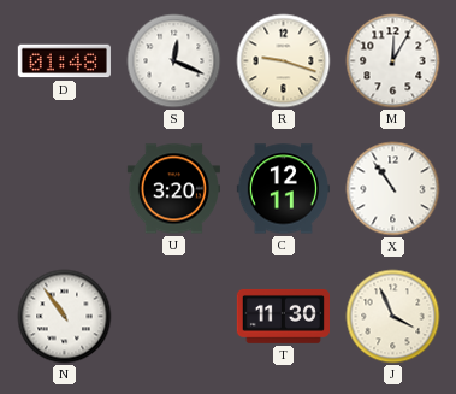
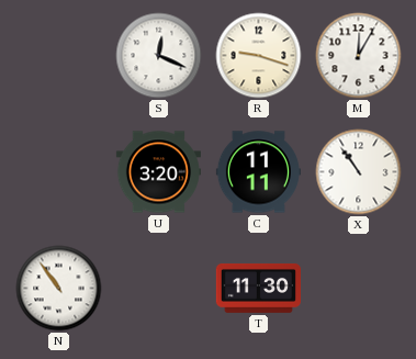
D: 01:48 -> none (64, 61)
C: 12:11 -> 11:11 (258, 172)
J: 3:56 -> none (393, 317)
